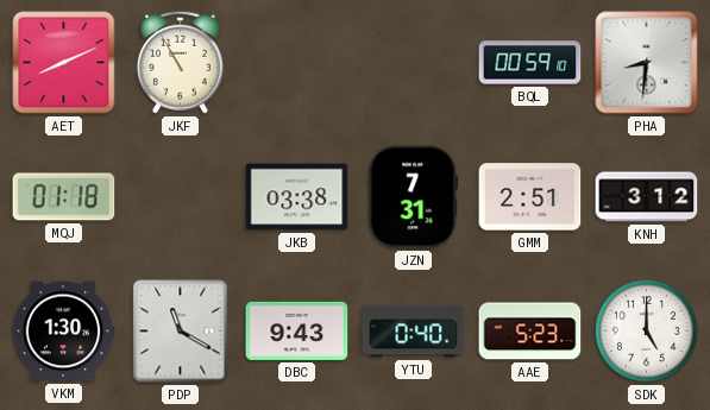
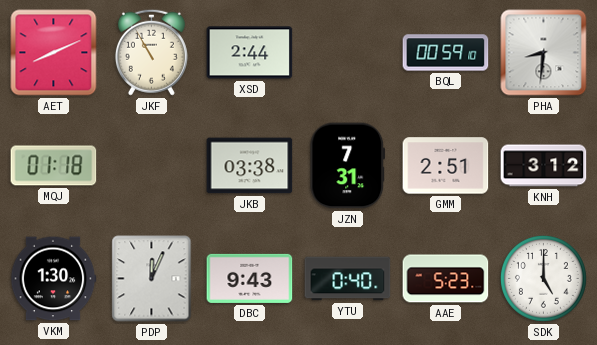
XSD: none -> 2:44 (250, 53)
PDP: 11:20 -> 12:04 (152, 279)
